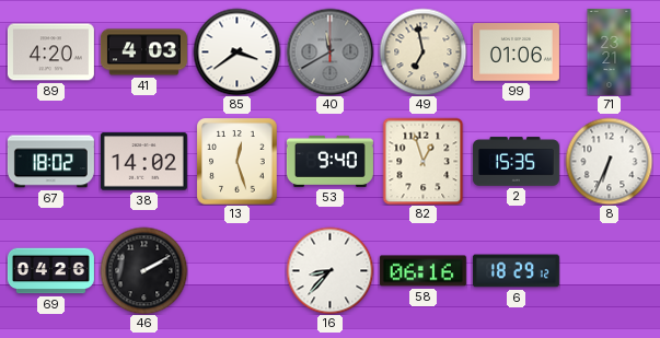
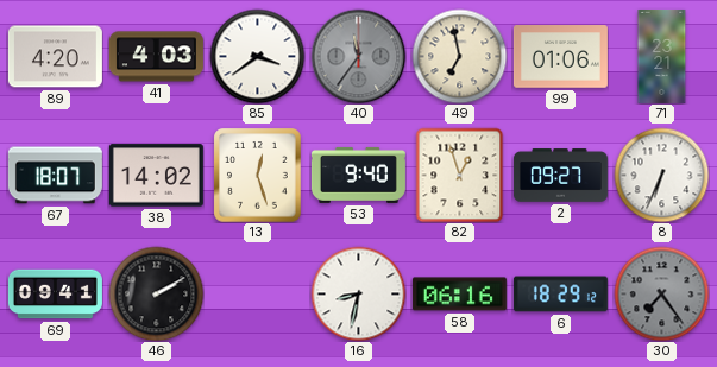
40: 11:40 -> 11:36 (358, 56)
67: 18:02 -> 18:07 (55, 176)
2: 15:35 -> 09:27 (560, 176)
69: 04:26 -> 09:41 (55, 295)
16: 8:37 -> 8:32 (358, 293)
30: none -> 7:24 (661, 293)
